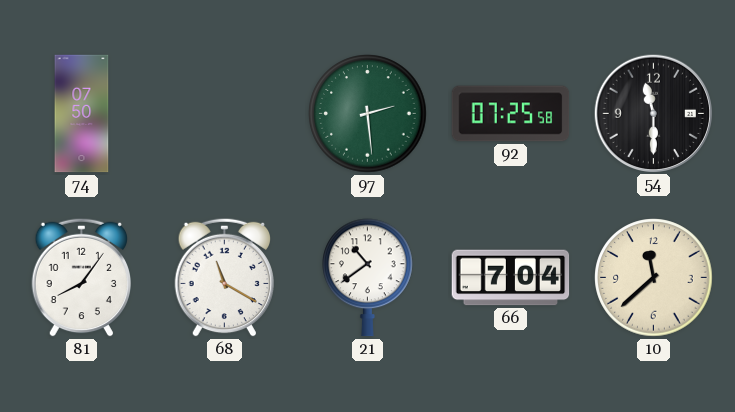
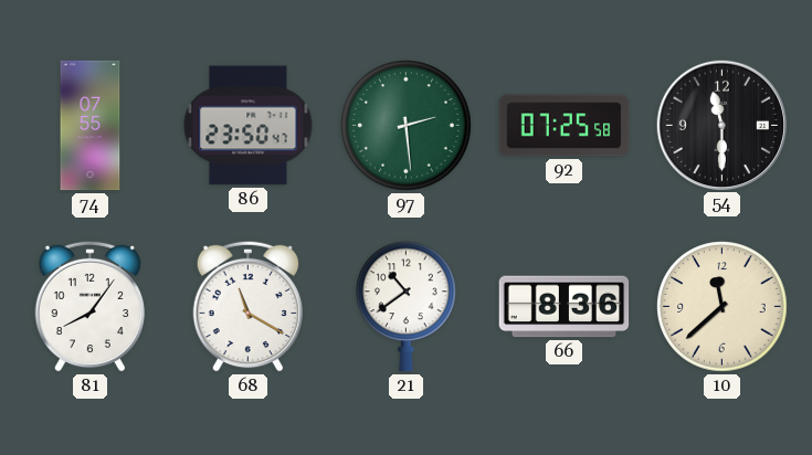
74: 07:50 -> 07:55 (91, 126)
86: none -> 23:50 (249, 126)
66: 7:04 -> 8:36 (565, 307)
